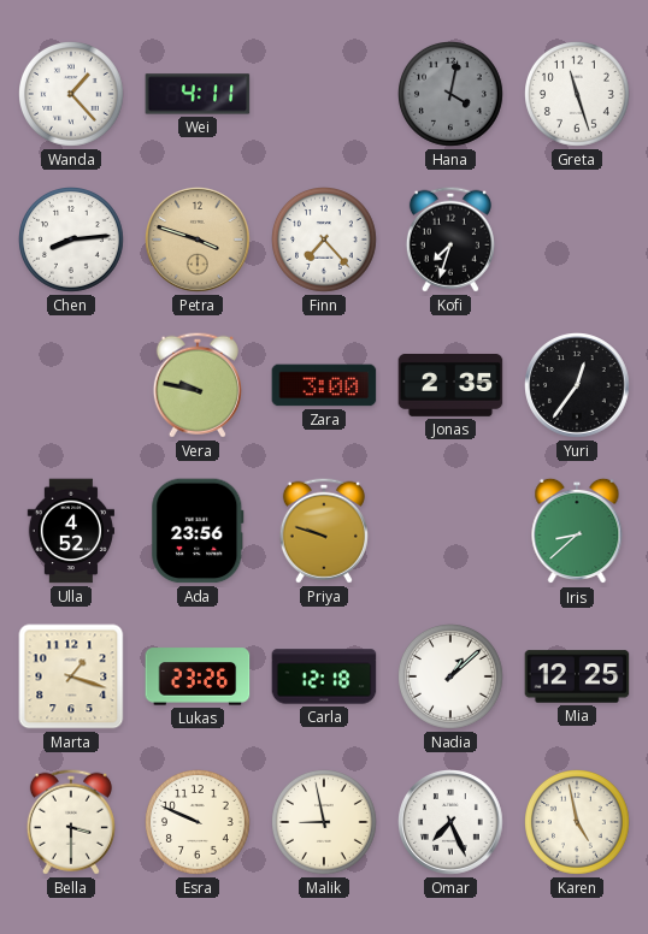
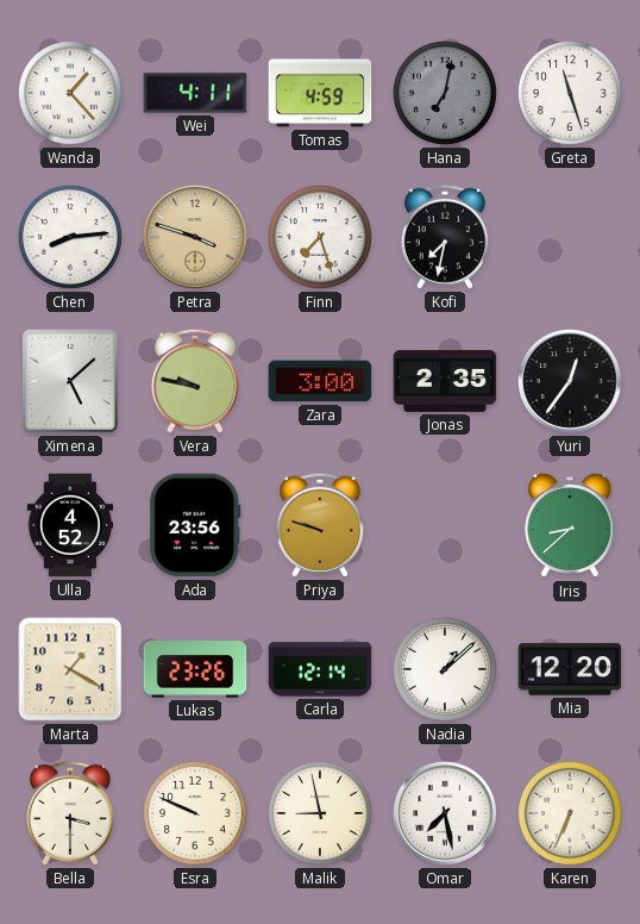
Tomas: none -> 4:59 (320, 93)
Hana: 4:02 -> 7:02 (446, 94)
Finn: 7:23 -> 7:27 (321, 238)
Kofi: 7:33 -> 7:32 (445, 237)
Ximena: none -> 5:08 (70, 381)
Marta: 1:18 -> 1:20 (70, 669)
Carla: 12:18 -> 12:14 (320, 669)
Mia: 12:25 -> 12:20 (570, 669)
Omar: 7:26 -> 7:28 (446, 814)
Karen: 4:58 -> 6:34 (571, 814)
